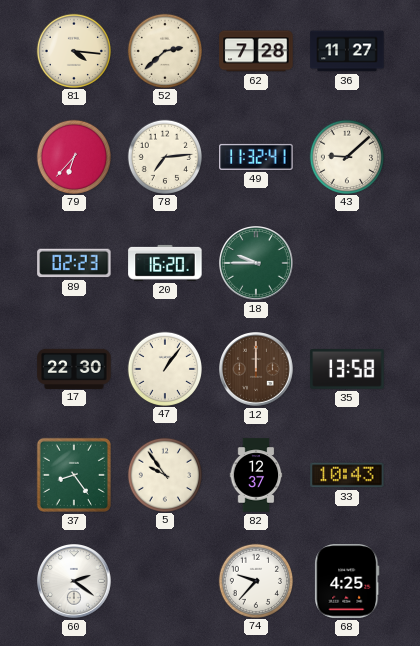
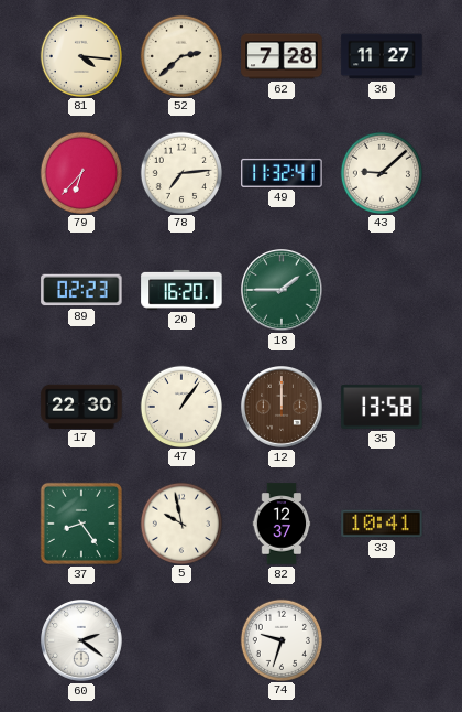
18: 9:45 -> 1:45 (283, 291)
5: 9:54 -> 9:58 (180, 522)
33: 10:43 -> 10:41 (382, 524)
74: 9:37 -> 9:33 (280, 639)
68: 4:25 -> none (347, 581)
